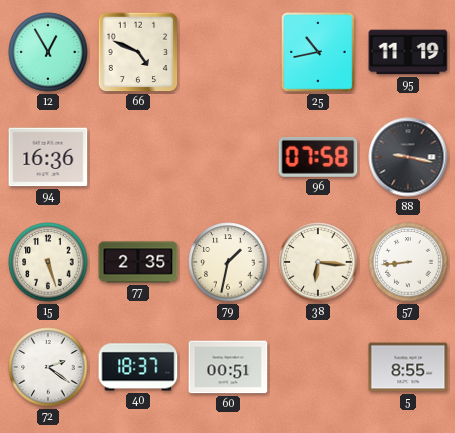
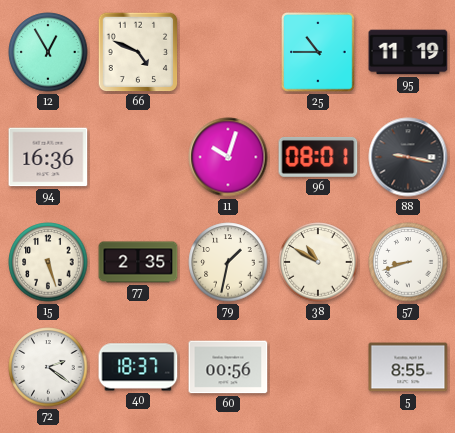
25: 10:43 -> 10:45 (319, 52)
11: none -> 10:03 (228, 157)
96: 07:58 -> 08:01 (318, 157)
38: 6:16 -> 10:50 (318, 262)
57: 8:44 -> 8:42 (408, 262)
60: 00:51 -> 00:56 (228, 367)
